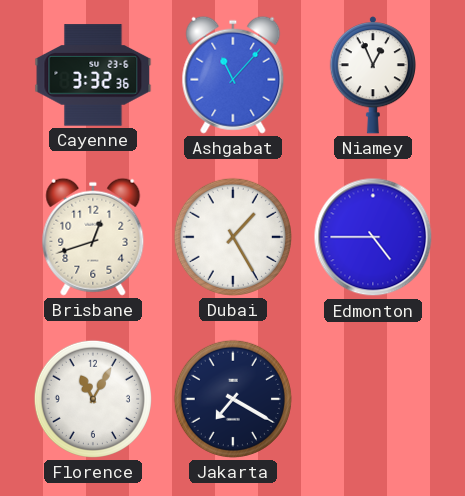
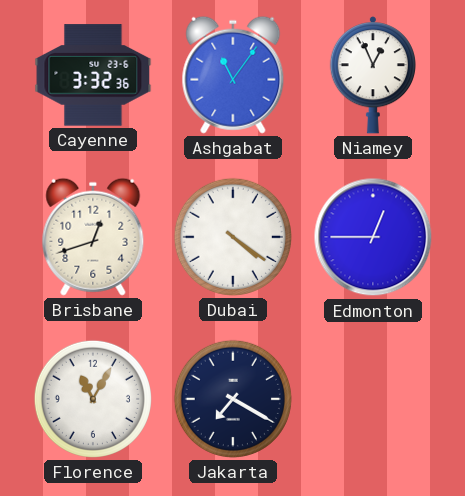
Ashgabat: 11:07 -> 11:06 (233, 75)
Dubai: 1:25 -> 4:21 (233, 237)
Edmonton: 4:45 -> 12:45 (373, 237)
